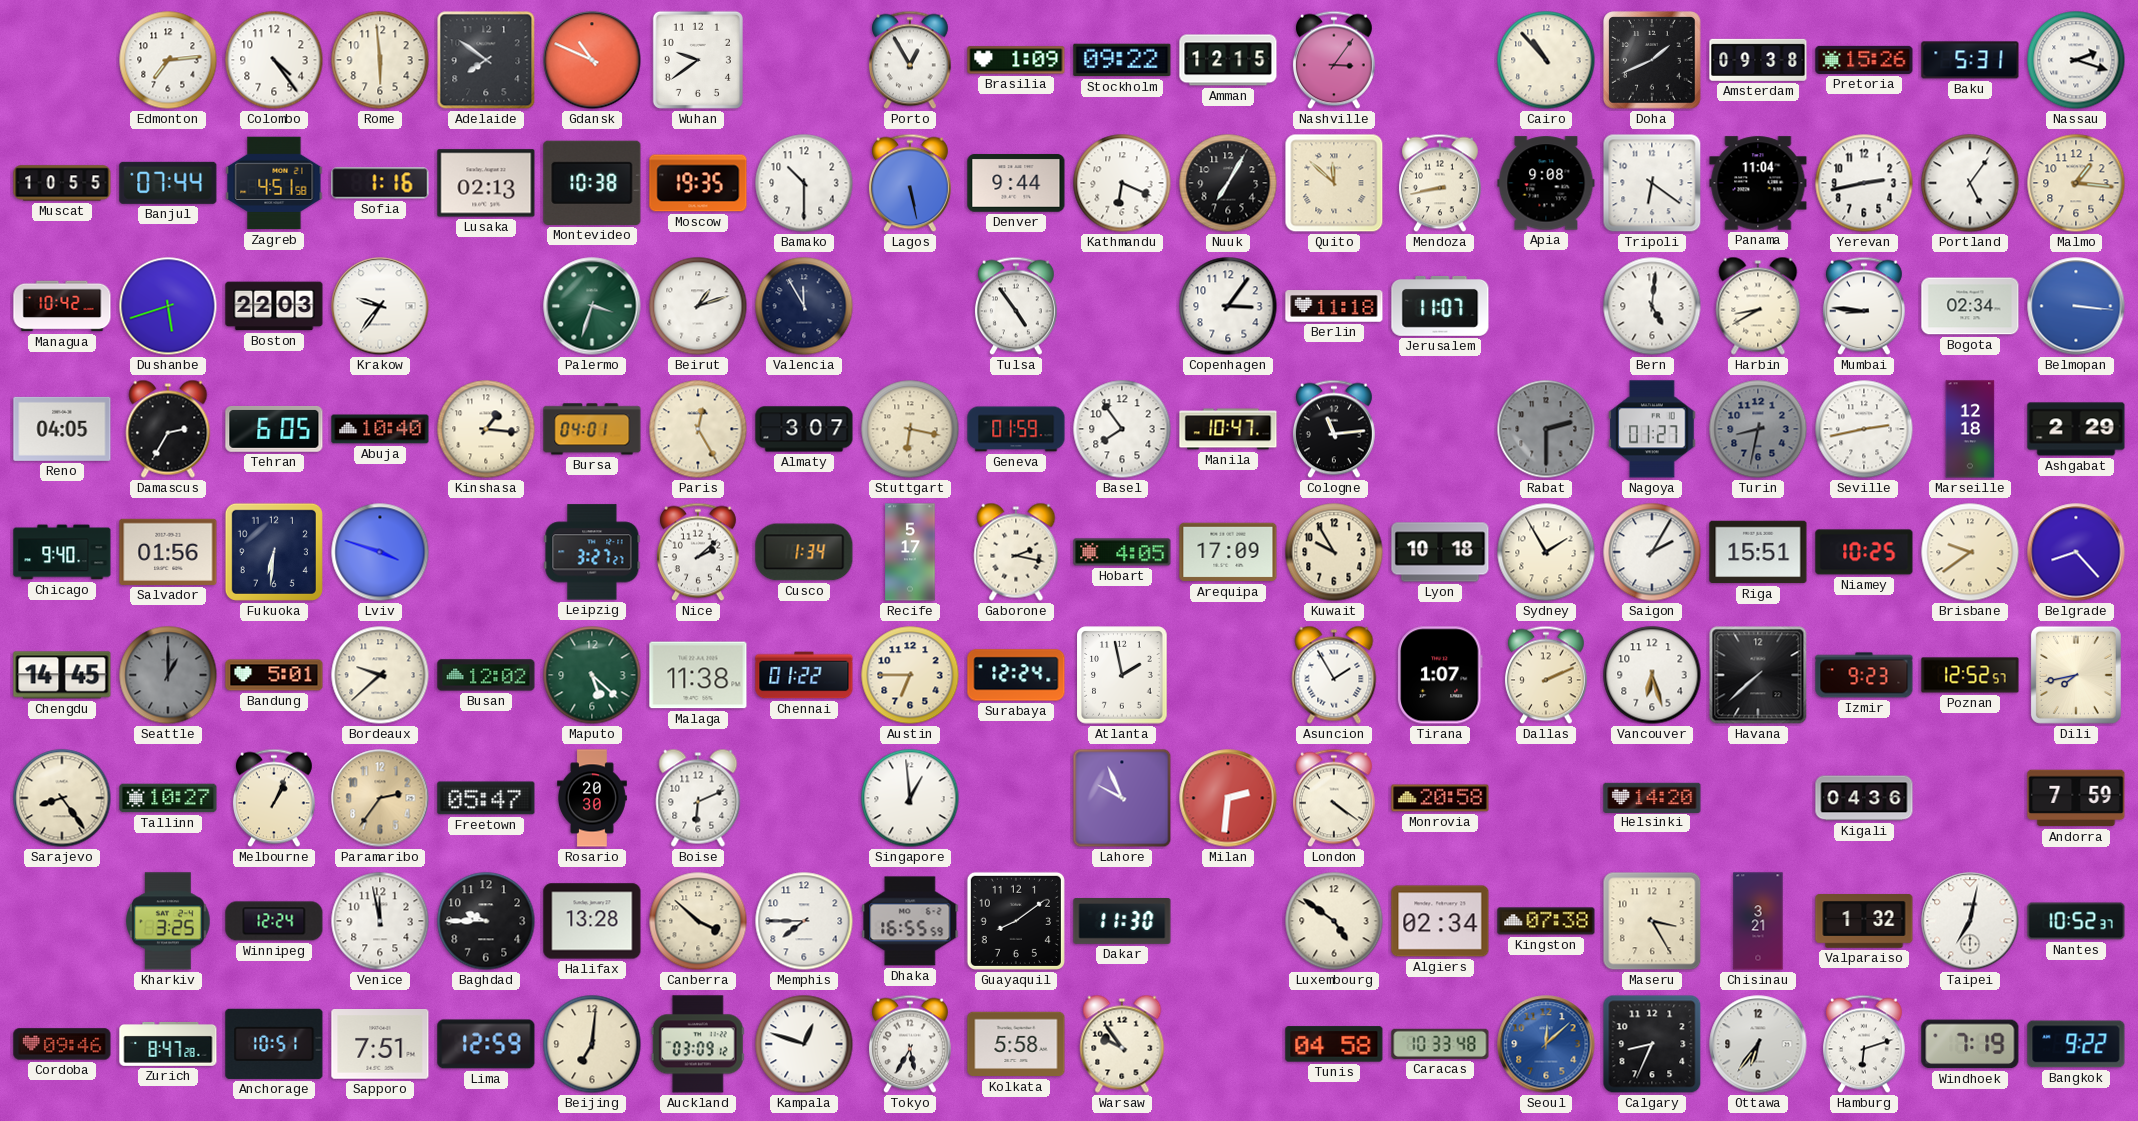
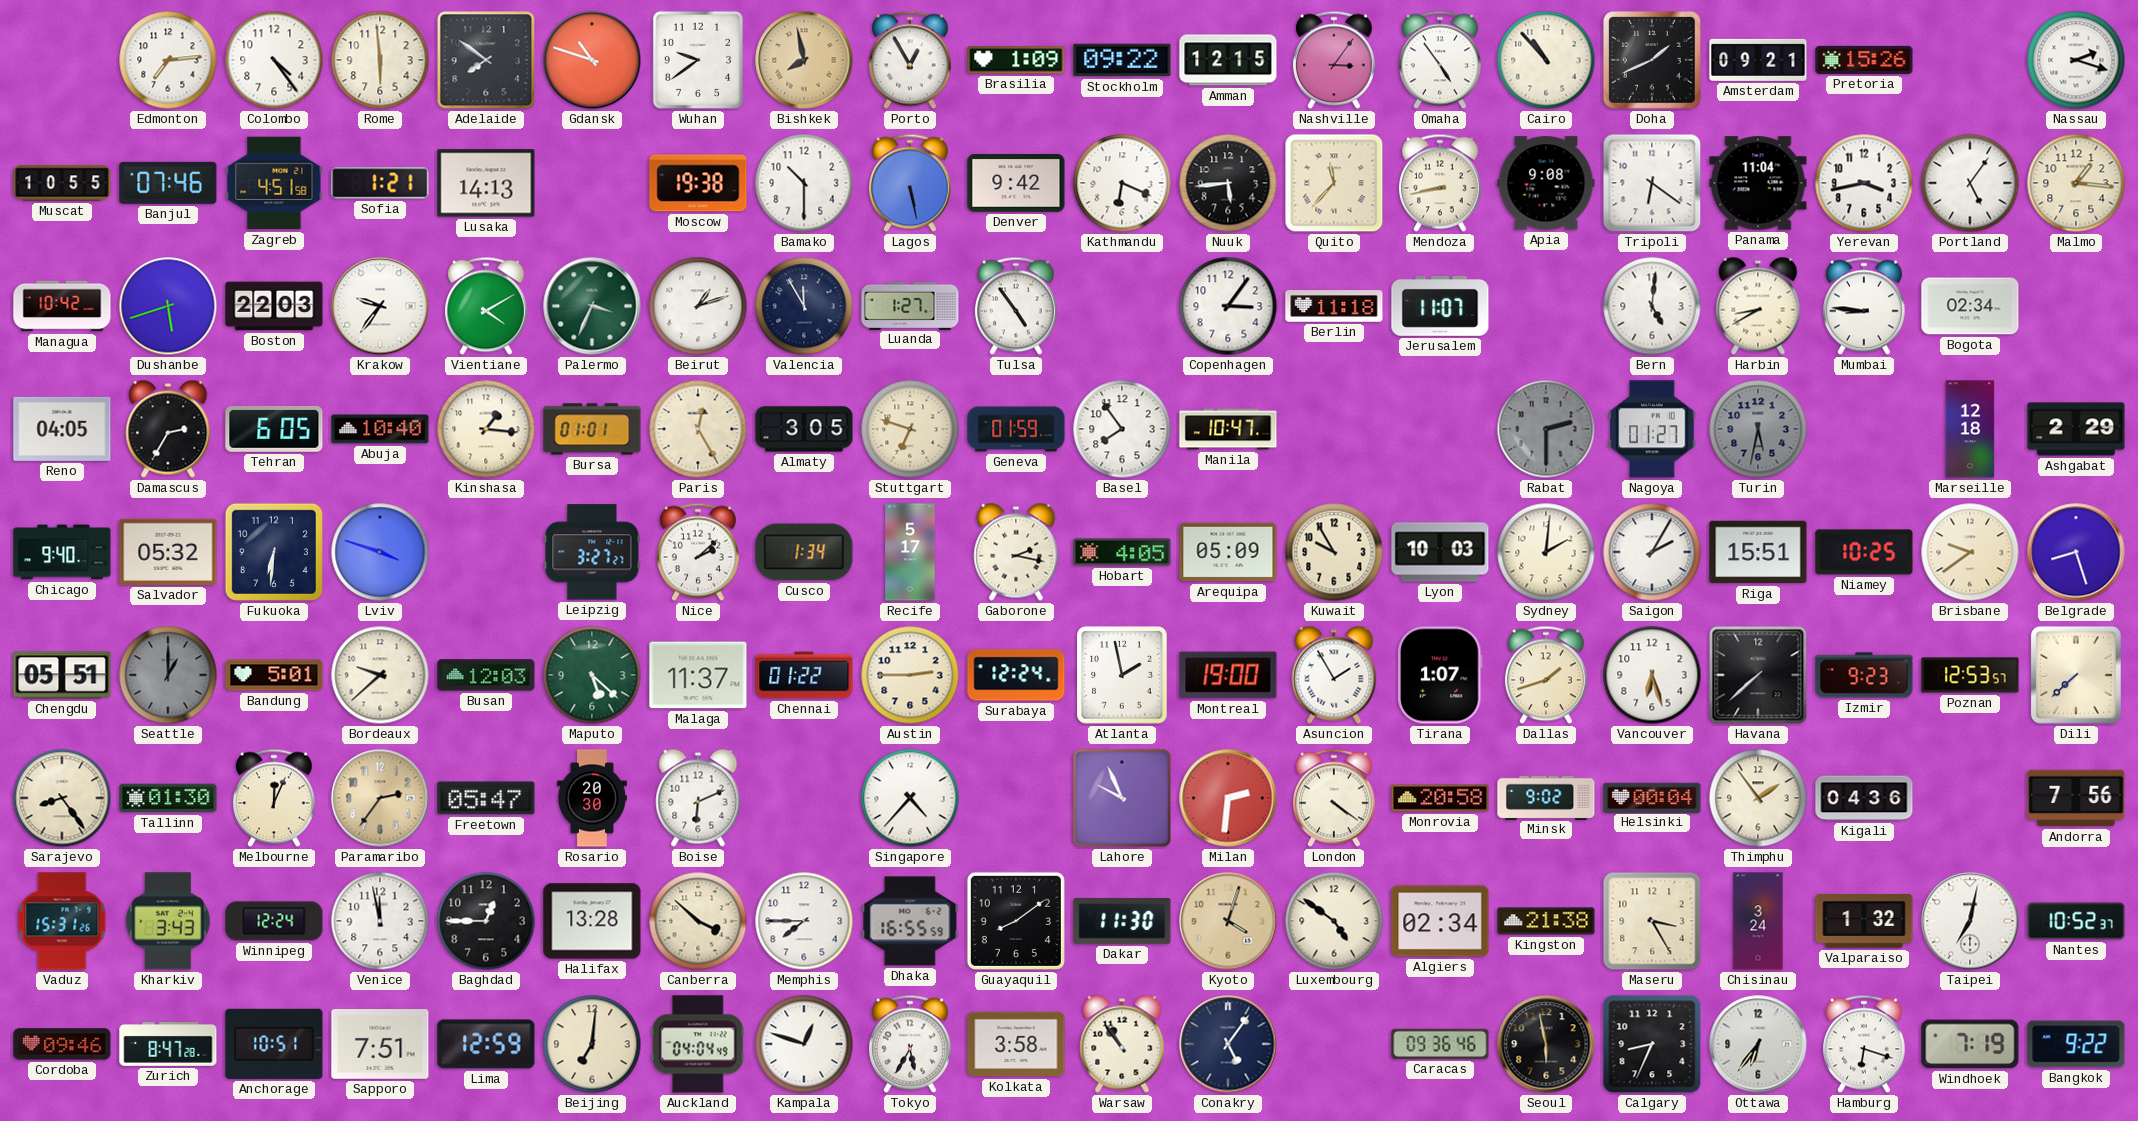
Gdansk: 10:49 -> 10:48 (592, 60)
Bishkek: none -> 7:58 (804, 60)
Omaha: none -> 4:54 (1440, 60)
Amsterdam: 09:38 -> 09:21 (1758, 60)
Baku: 5:31 -> none (1970, 60)
Banjul: 07:44 -> 07:46 (168, 183)
Sofia: 1:16 -> 1:21 (380, 183)
Lusaka: 02:13 -> 14:13 (486, 183)
Montevideo: 10:38 -> none (592, 183)
Moscow: 19:35 -> 19:38 (698, 183)
Denver: 9:44 -> 9:42 (1016, 183)
Nuuk: 7:05 -> 5:44 (1228, 183)
Quito: 11:52 -> 11:37 (1334, 183)
Yerevan: 2:43 -> 3:43 (1864, 183)
Vientiane: none -> 4:10 (486, 306)
Palermo: 3:33 -> 3:34 (592, 306)
Luanda: none -> 1:27 (910, 305)
Belmopan: 3:16 -> none (2076, 306)
Bursa: 04:01 -> 01:01 (592, 429)
Almaty: 3:07 -> 3:05 (804, 429)
Stuttgart: 6:17 -> 6:48 (910, 429)
Cologne: 11:14 -> none (1334, 429)
Turin: 8:32 -> 5:32 (1758, 429)
Seville: 2:43 -> none (1864, 429)
Salvador: 01:56 -> 05:32 (168, 552)
Arequipa: 17:09 -> 05:09 (1228, 552)
Lyon: 10:18 -> 10:03 (1440, 552)
Sydney: 1:55 -> 2:01 (1546, 552)
Belgrade: 8:23 -> 8:27 (2076, 552)
Chengdu: 14:45 -> 05:51 (62, 675)
Busan: 12:02 -> 12:03 (486, 675)
Malaga: 11:38 -> 11:37 (698, 675)
Austin: 6:45 -> 2:45 (910, 675)
Montreal: none -> 19:00 (1228, 675)
Dallas: 2:11 -> 1:42 (1546, 675)
Poznan: 12:52 -> 12:53 (1970, 675)
Dili: 7:43 -> 7:38 (2076, 675)
Tallinn: 10:27 -> 01:30 (168, 798)
Melbourne: 1:04 -> 12:04 (274, 798)
Singapore: 12:59 -> 4:37 (910, 798)
Minsk: none -> 9:02 (1546, 797)
Helsinki: 14:20 -> 00:04 (1652, 797)
Thimphu: none -> 1:54 (1758, 798)
Andorra: 7:59 -> 7:56 (2076, 798)
Vaduz: none -> 15:31 (62, 921)
Kharkiv: 3:25 -> 3:43 (168, 921)
Baghdad: 9:45 -> 12:45 (486, 921)
Kyoto: none -> 4:03 (1228, 921)
Kingston: 07:38 -> 21:38 (1546, 921)
Chisinau: 3:21 -> 3:24 (1758, 921)
Auckland: 03:09 -> 04:04 (698, 1044)
Kolkata: 5:58 -> 3:58 (1016, 1044)
Warsaw: 9:54 -> 10:54 (1122, 1044)
Conakry: none -> 5:06 (1228, 1044)
Tunis: 04:58 -> none (1334, 1044)
Caracas: 10:33 -> 09:36 (1440, 1044)
Seoul: 12:08 -> 5:58 (1546, 1044)
Seoul dial: blue -> black (1546, 1044)
Hamburg: 6:12 -> 6:18 (1864, 1044)
